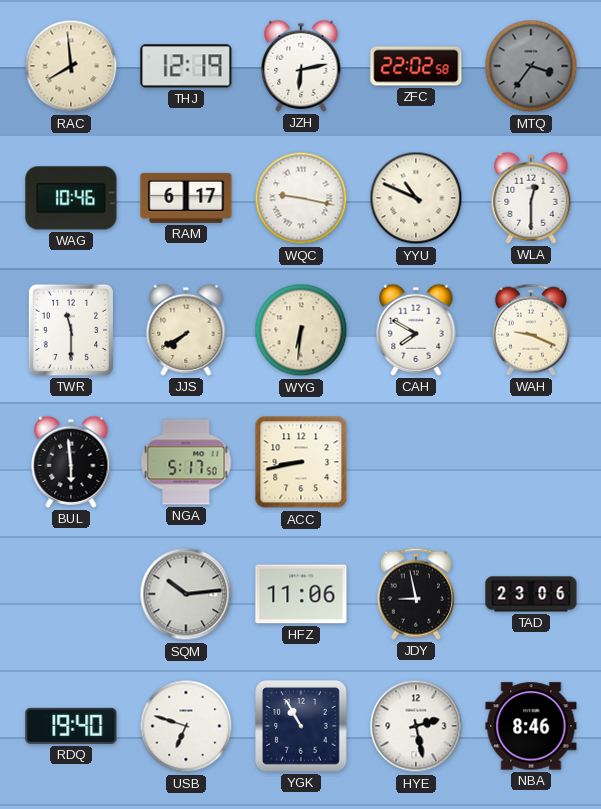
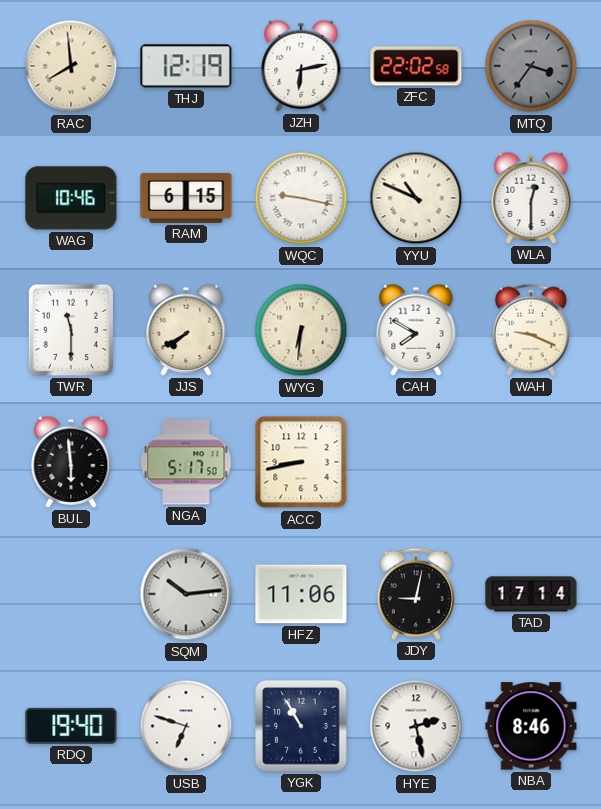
RAM: 6:17 -> 6:15 (186, 198)
JDY: 8:58 -> 9:02 (416, 594)
TAD: 23:06 -> 17:14 (531, 594)
